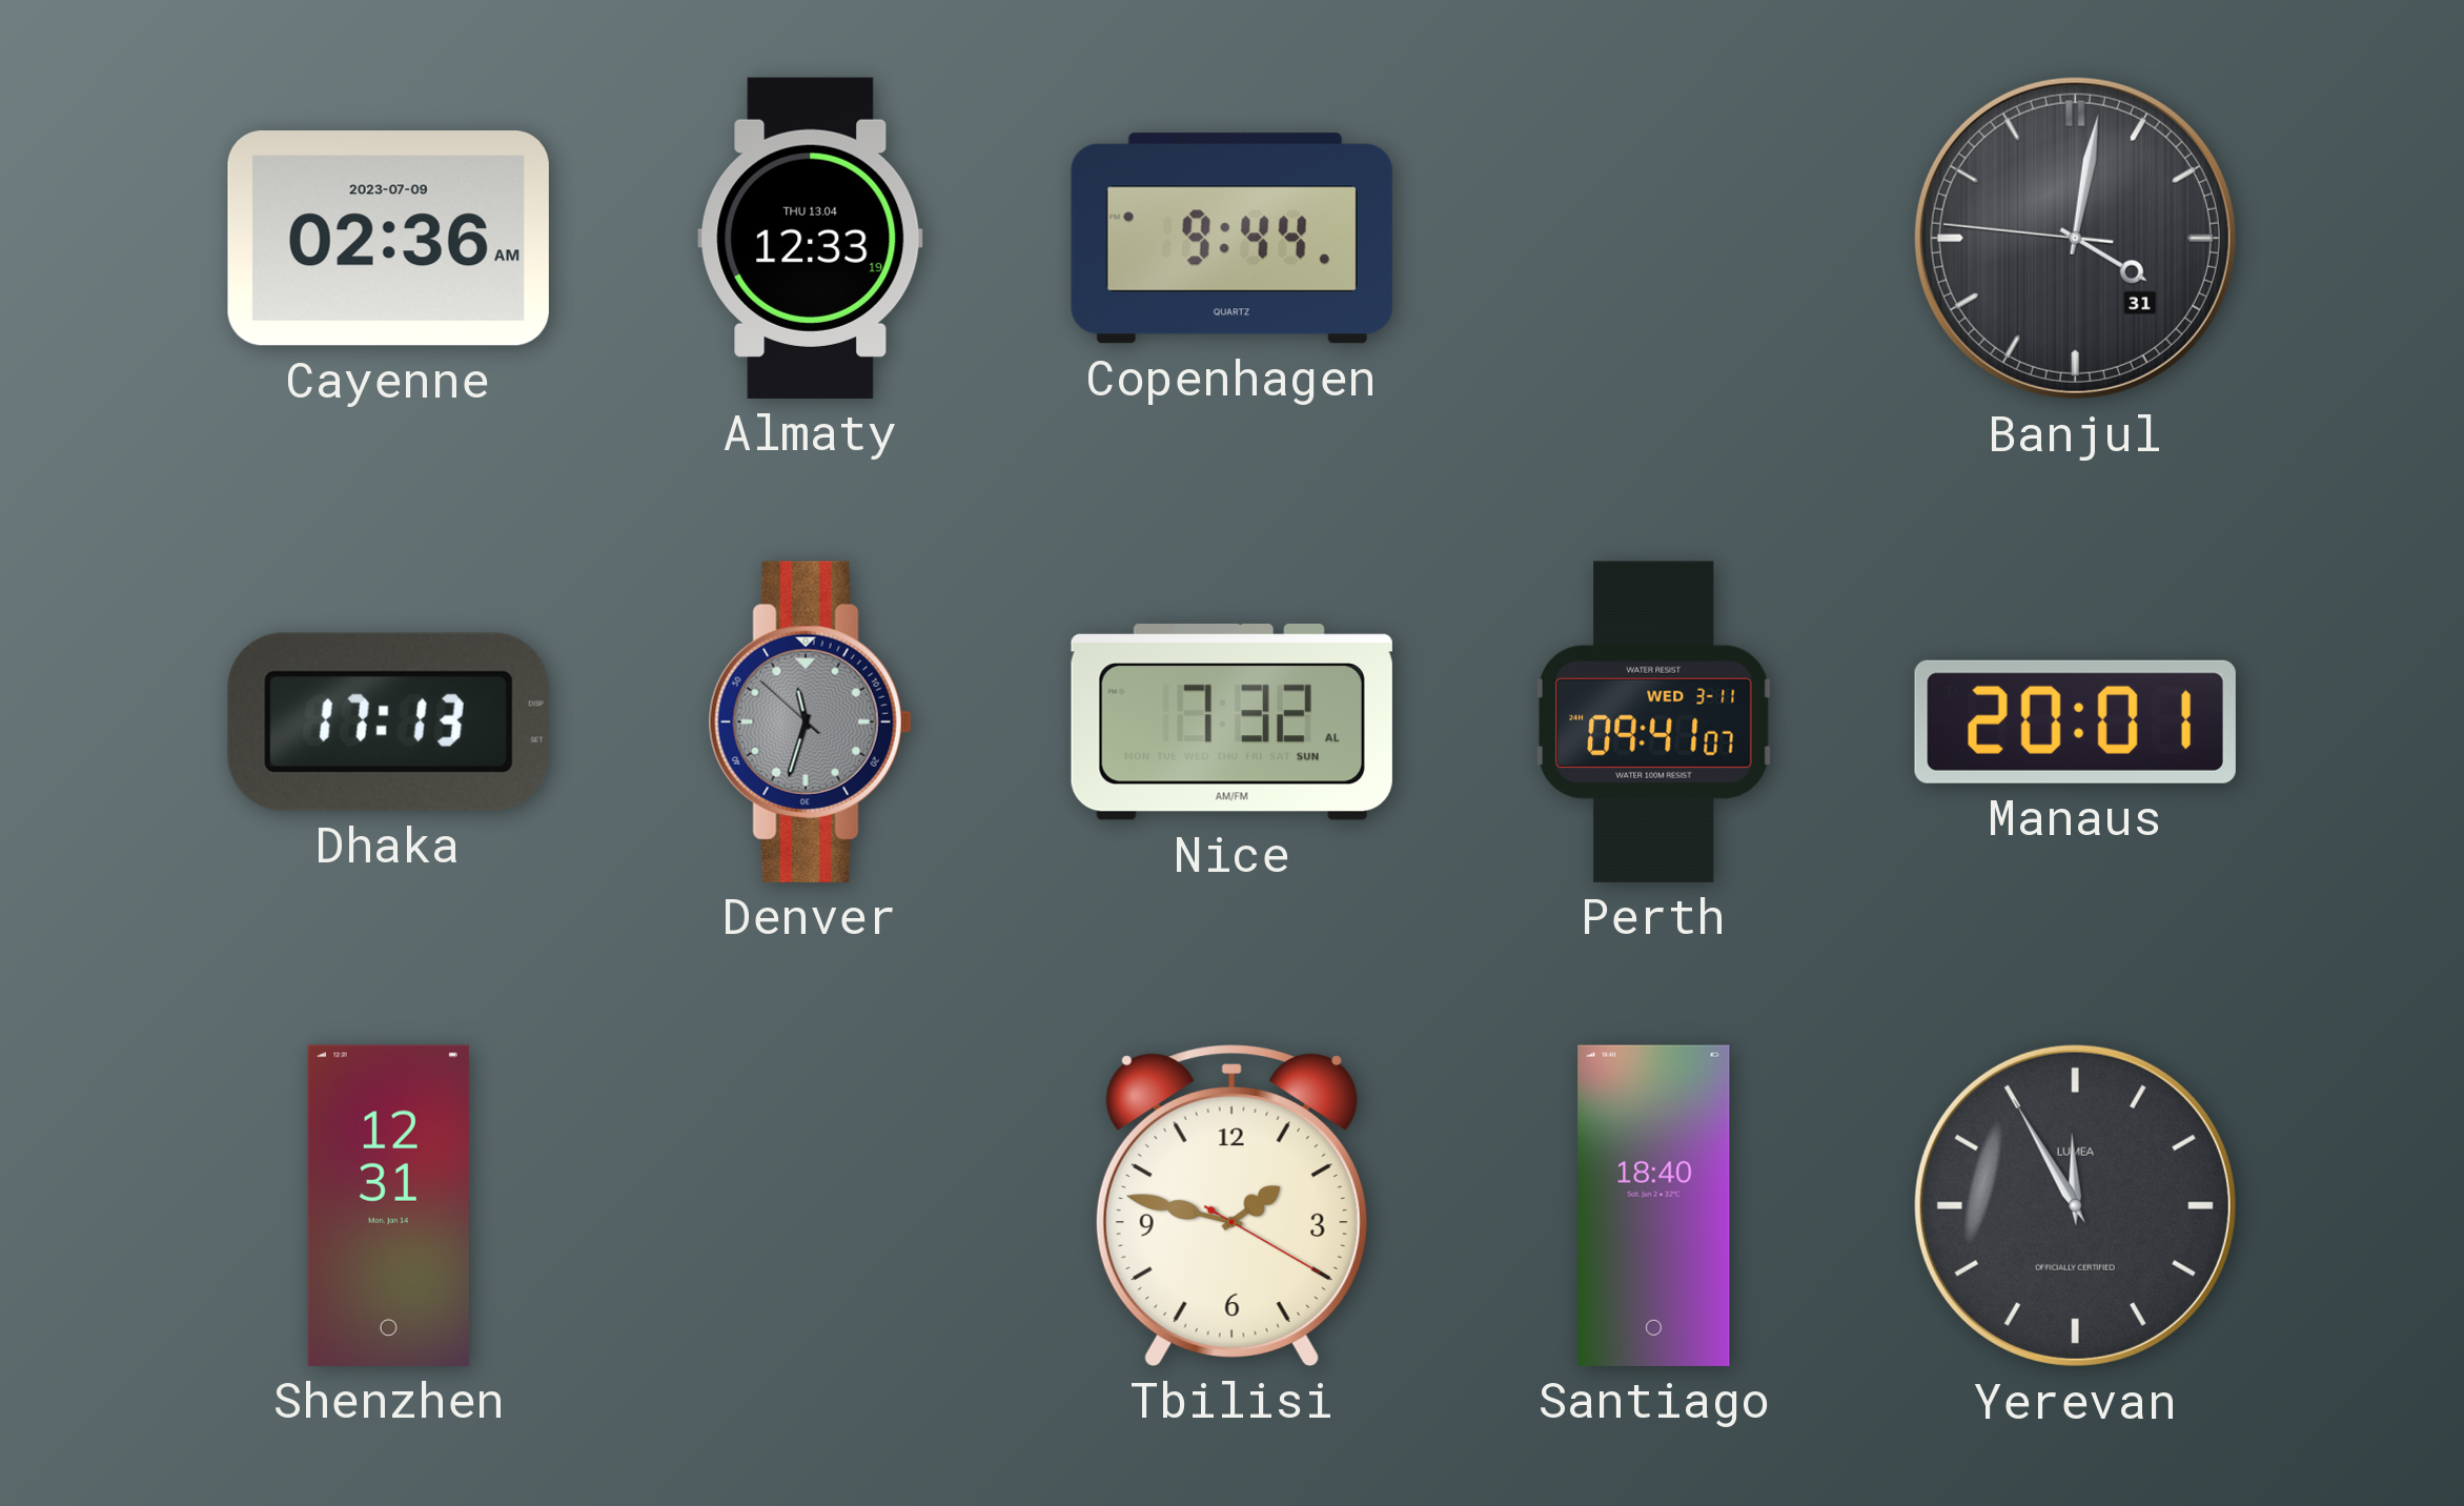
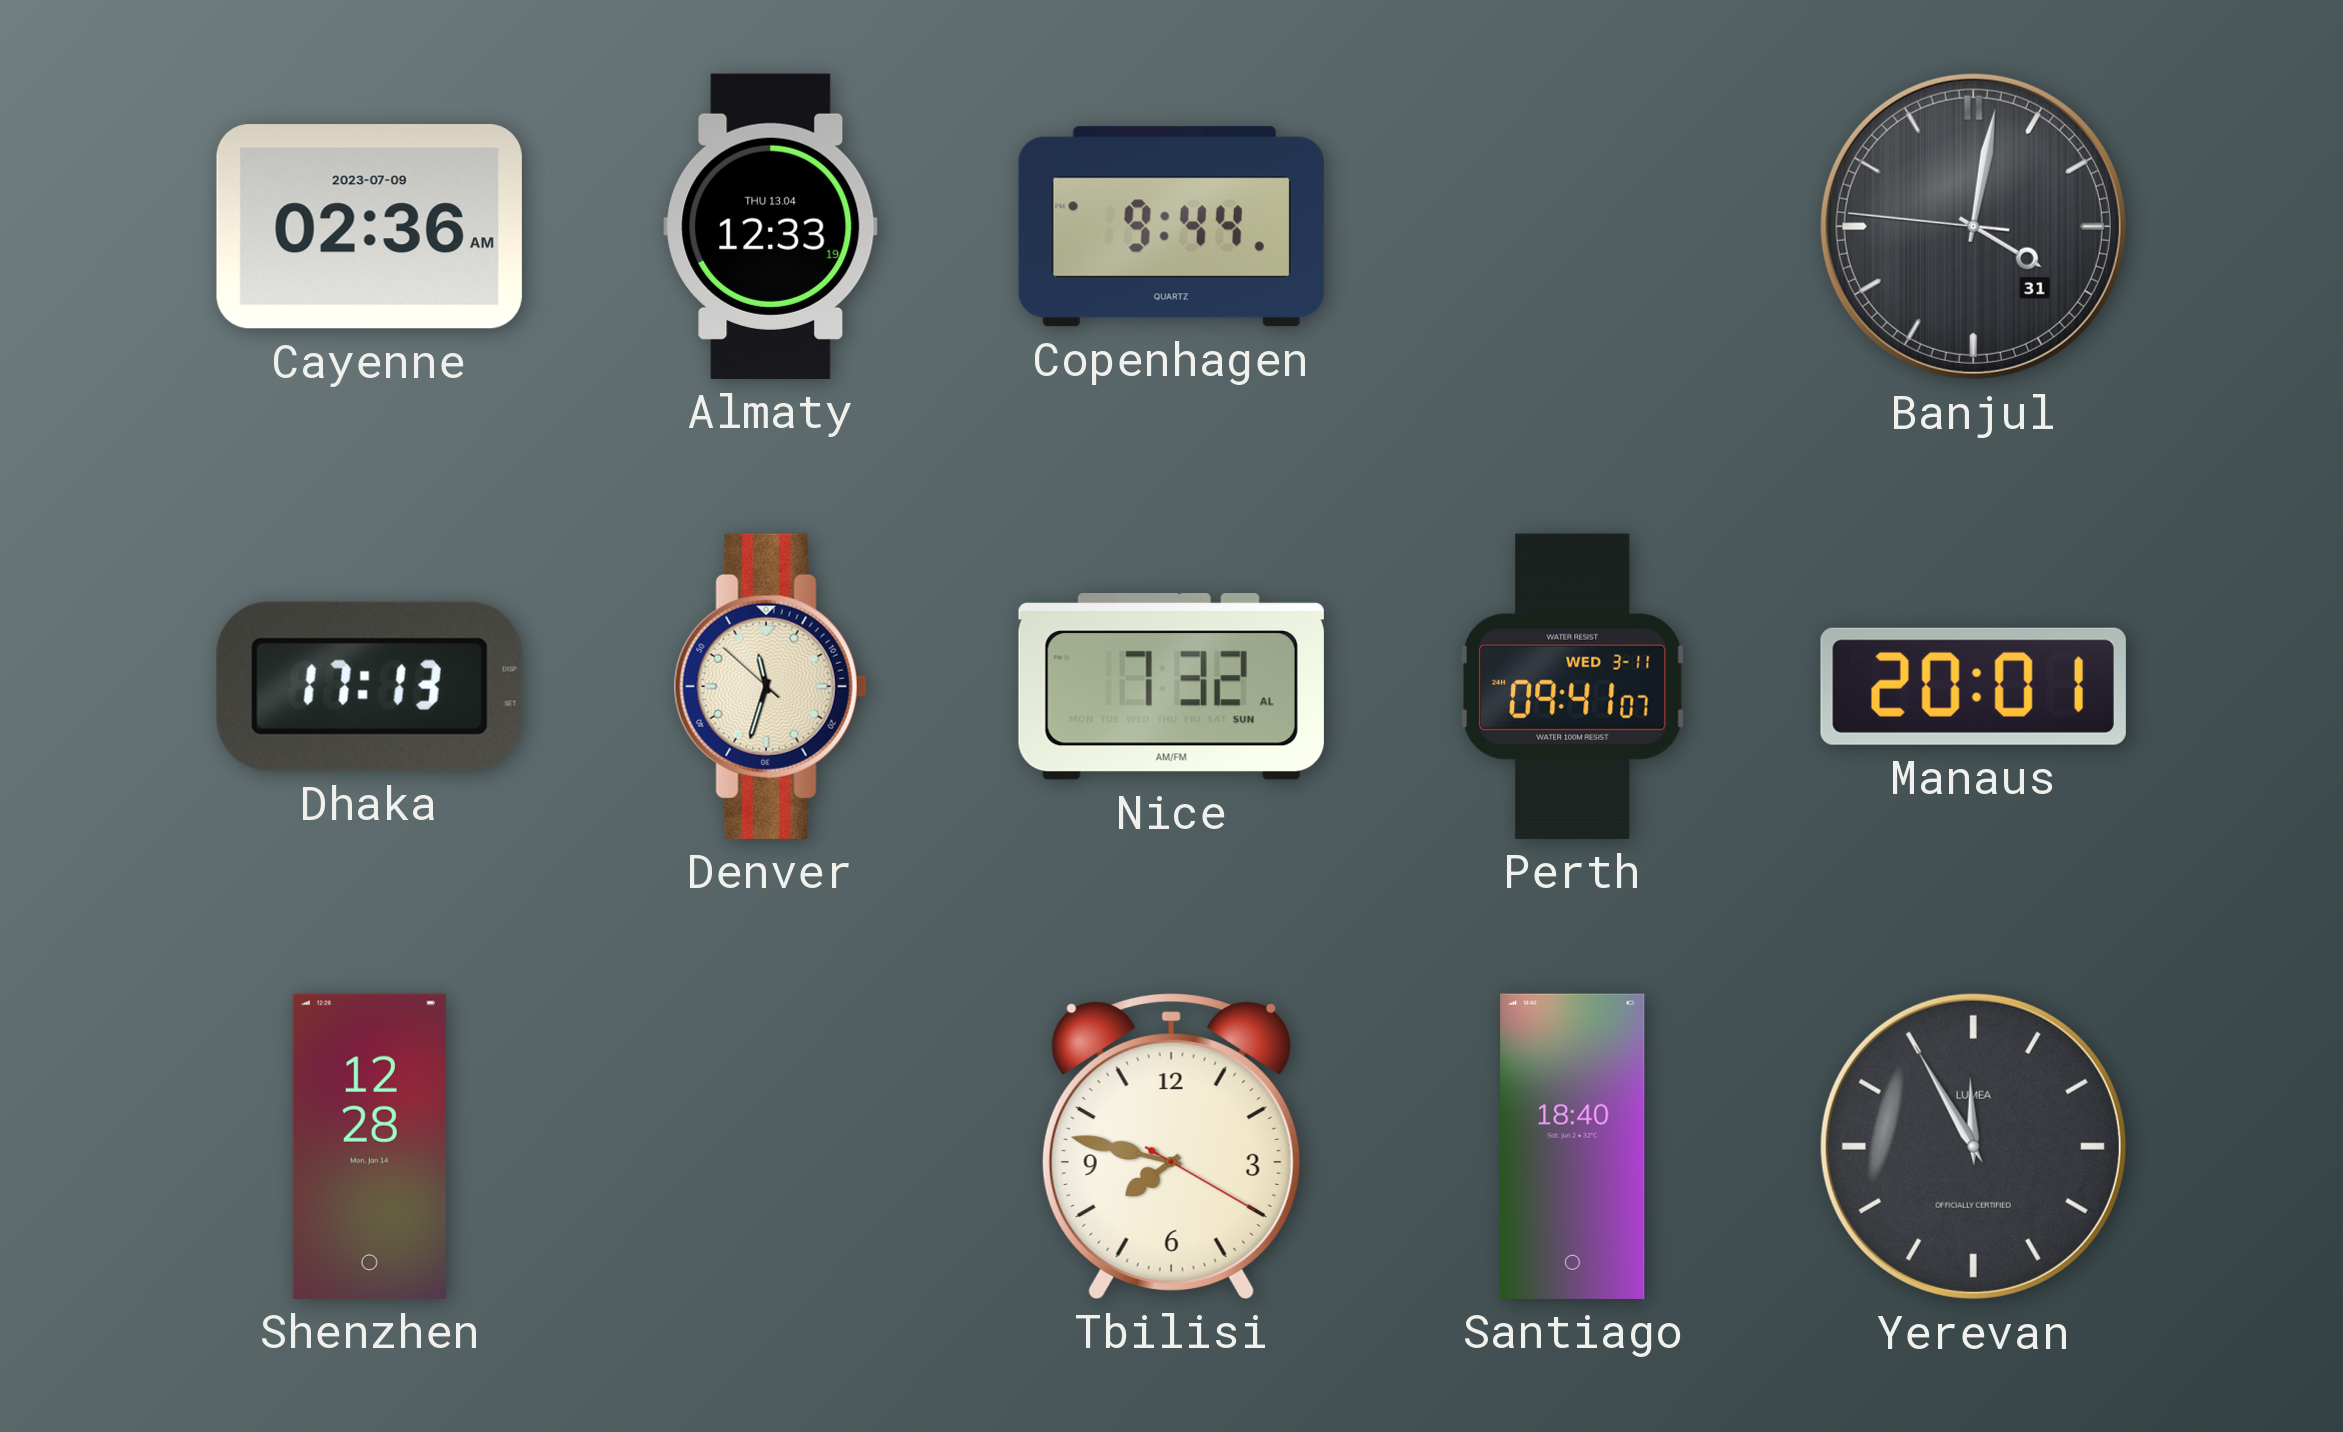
Denver dial: grey -> cream (770, 686)
Shenzhen: 12:31 -> 12:28 (369, 1146)
Tbilisi: 1:47 -> 7:47 (1171, 1146)
